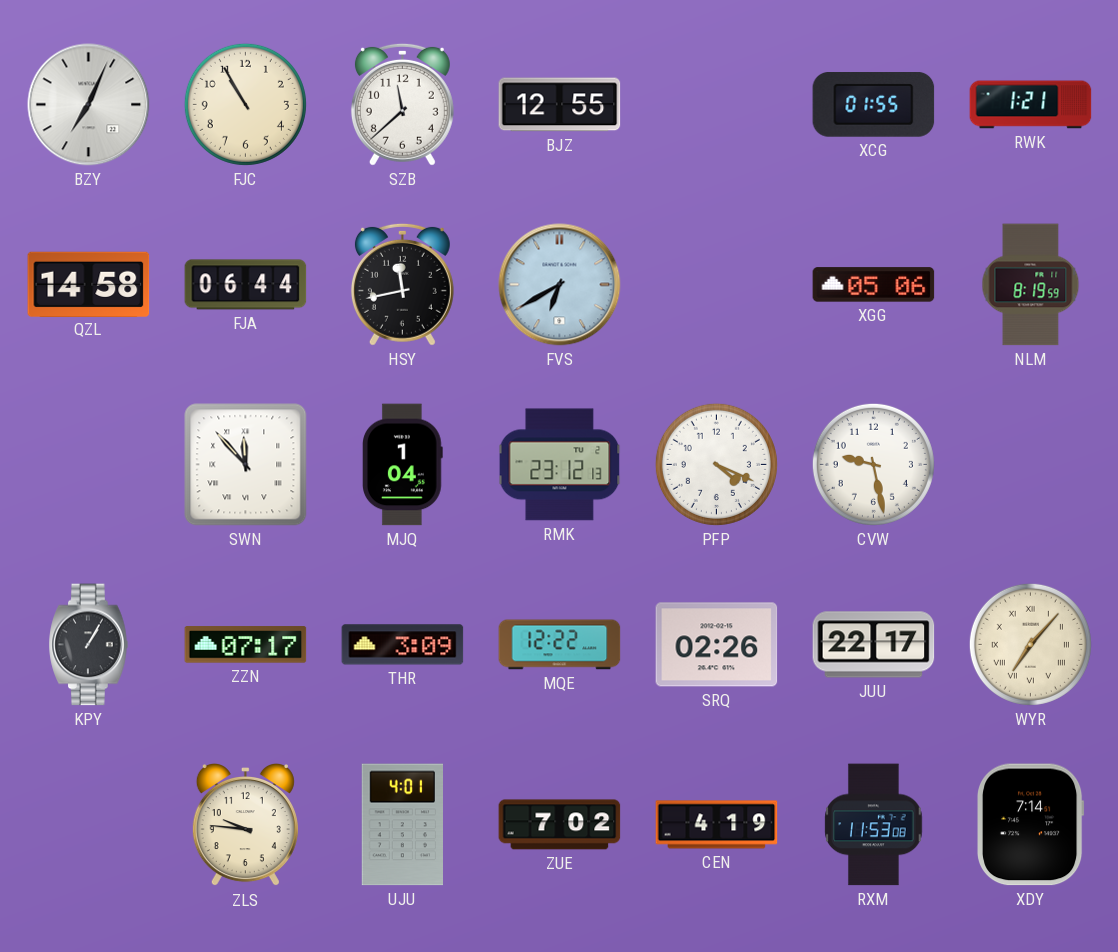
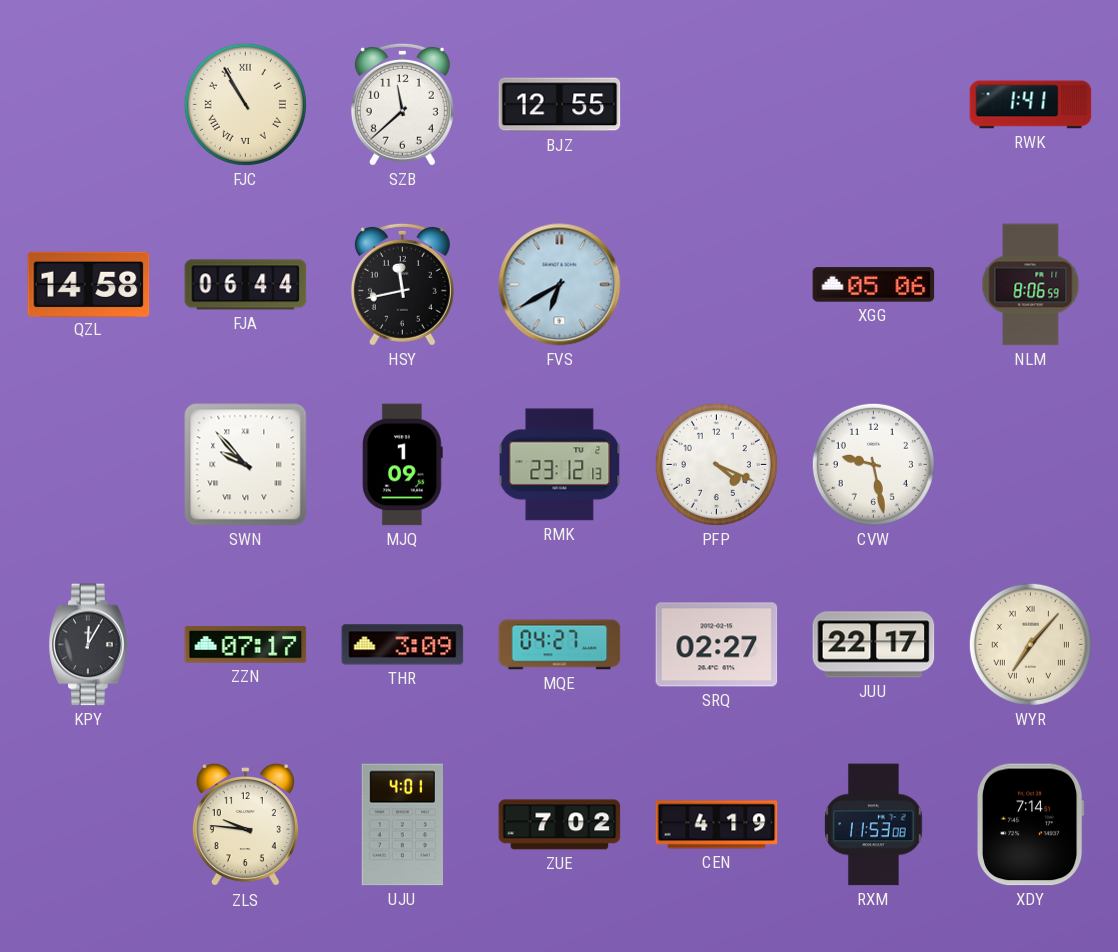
BZY: 7:04 -> none (89, 105)
FJC numerals: Arabic -> Roman (245, 104)
XCG: 01:55 -> none (874, 105)
RWK: 1:21 -> 1:41 (1031, 105)
NLM: 8:19 -> 8:06 (1031, 285)
SWN: 11:53 -> 9:53 (246, 465)
MJQ: 1:04 -> 1:09 (403, 465)
KPY: 1:05 -> 12:05 (89, 645)
MQE: 12:22 -> 04:27 (560, 645)
SRQ: 02:26 -> 02:27 (717, 645)
